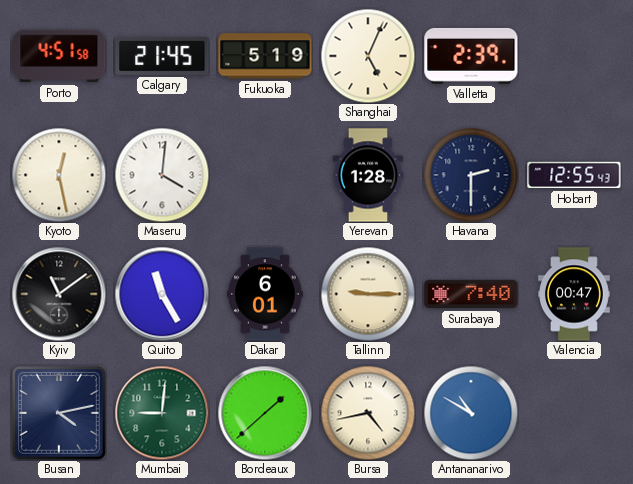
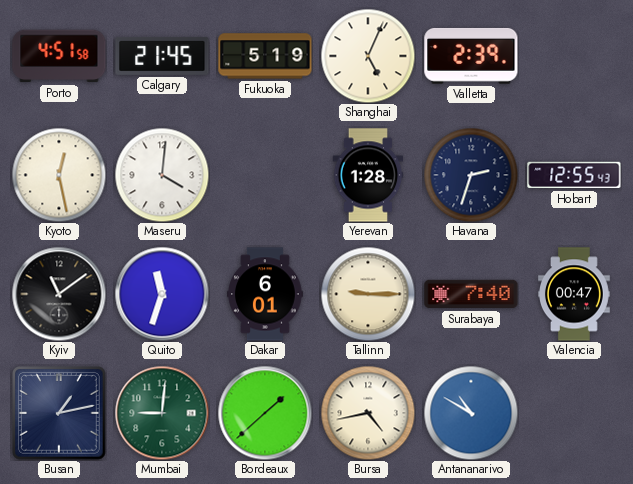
Havana: 2:30 -> 2:33 (471, 175)
Quito: 11:25 -> 11:33 (162, 294)
Busan: 4:13 -> 1:13 (60, 414)
